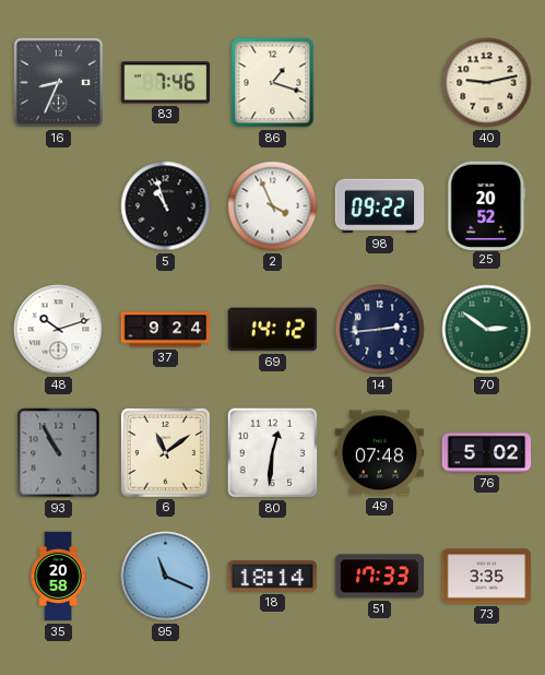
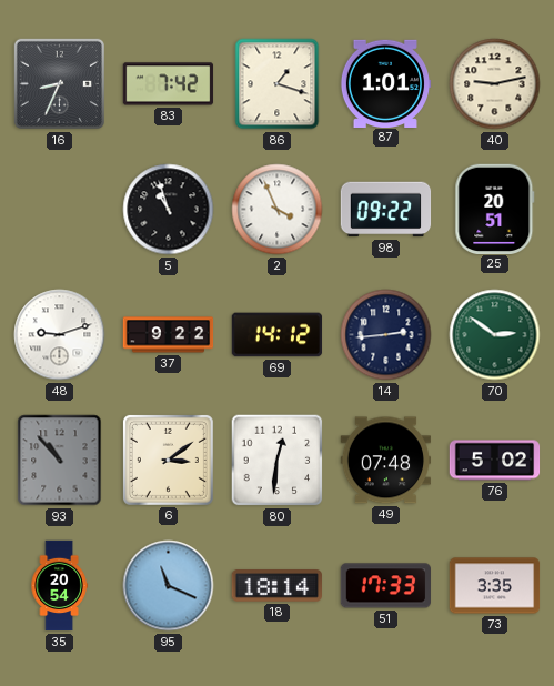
83: 7:46 -> 7:42 (169, 84)
87: none -> 1:01 (385, 83)
25: 20:52 -> 20:51 (495, 209)
48: 10:12 -> 9:12 (60, 335)
37: 9:24 -> 9:22 (169, 335)
93: 10:55 -> 10:53 (60, 461)
6: 11:09 -> 3:09 (168, 460)
35: 20:58 -> 20:54 (59, 586)
